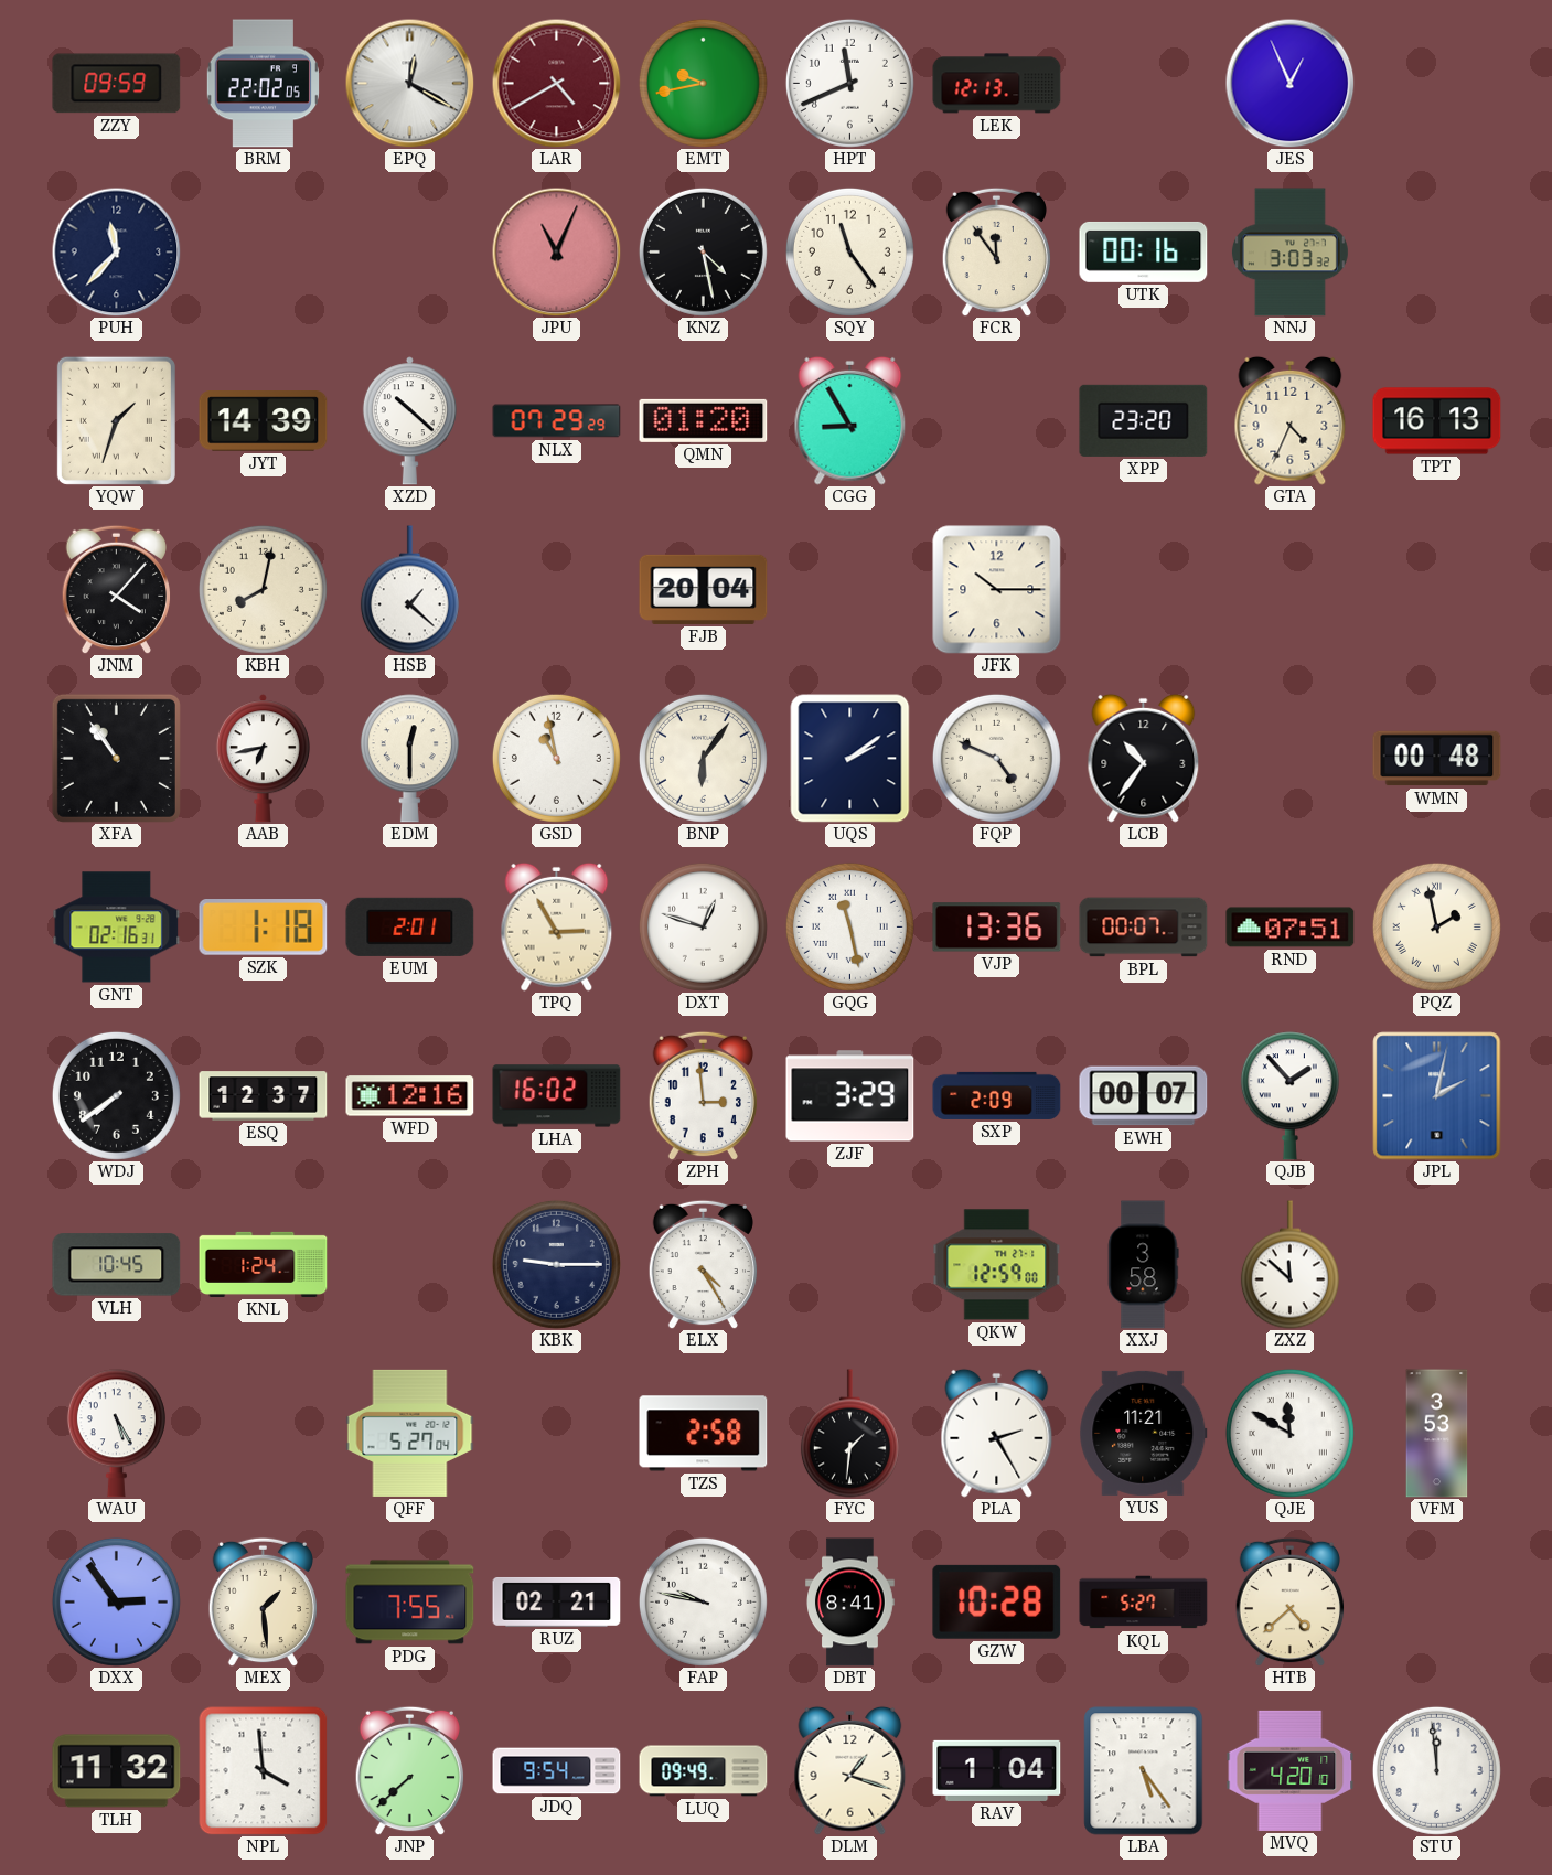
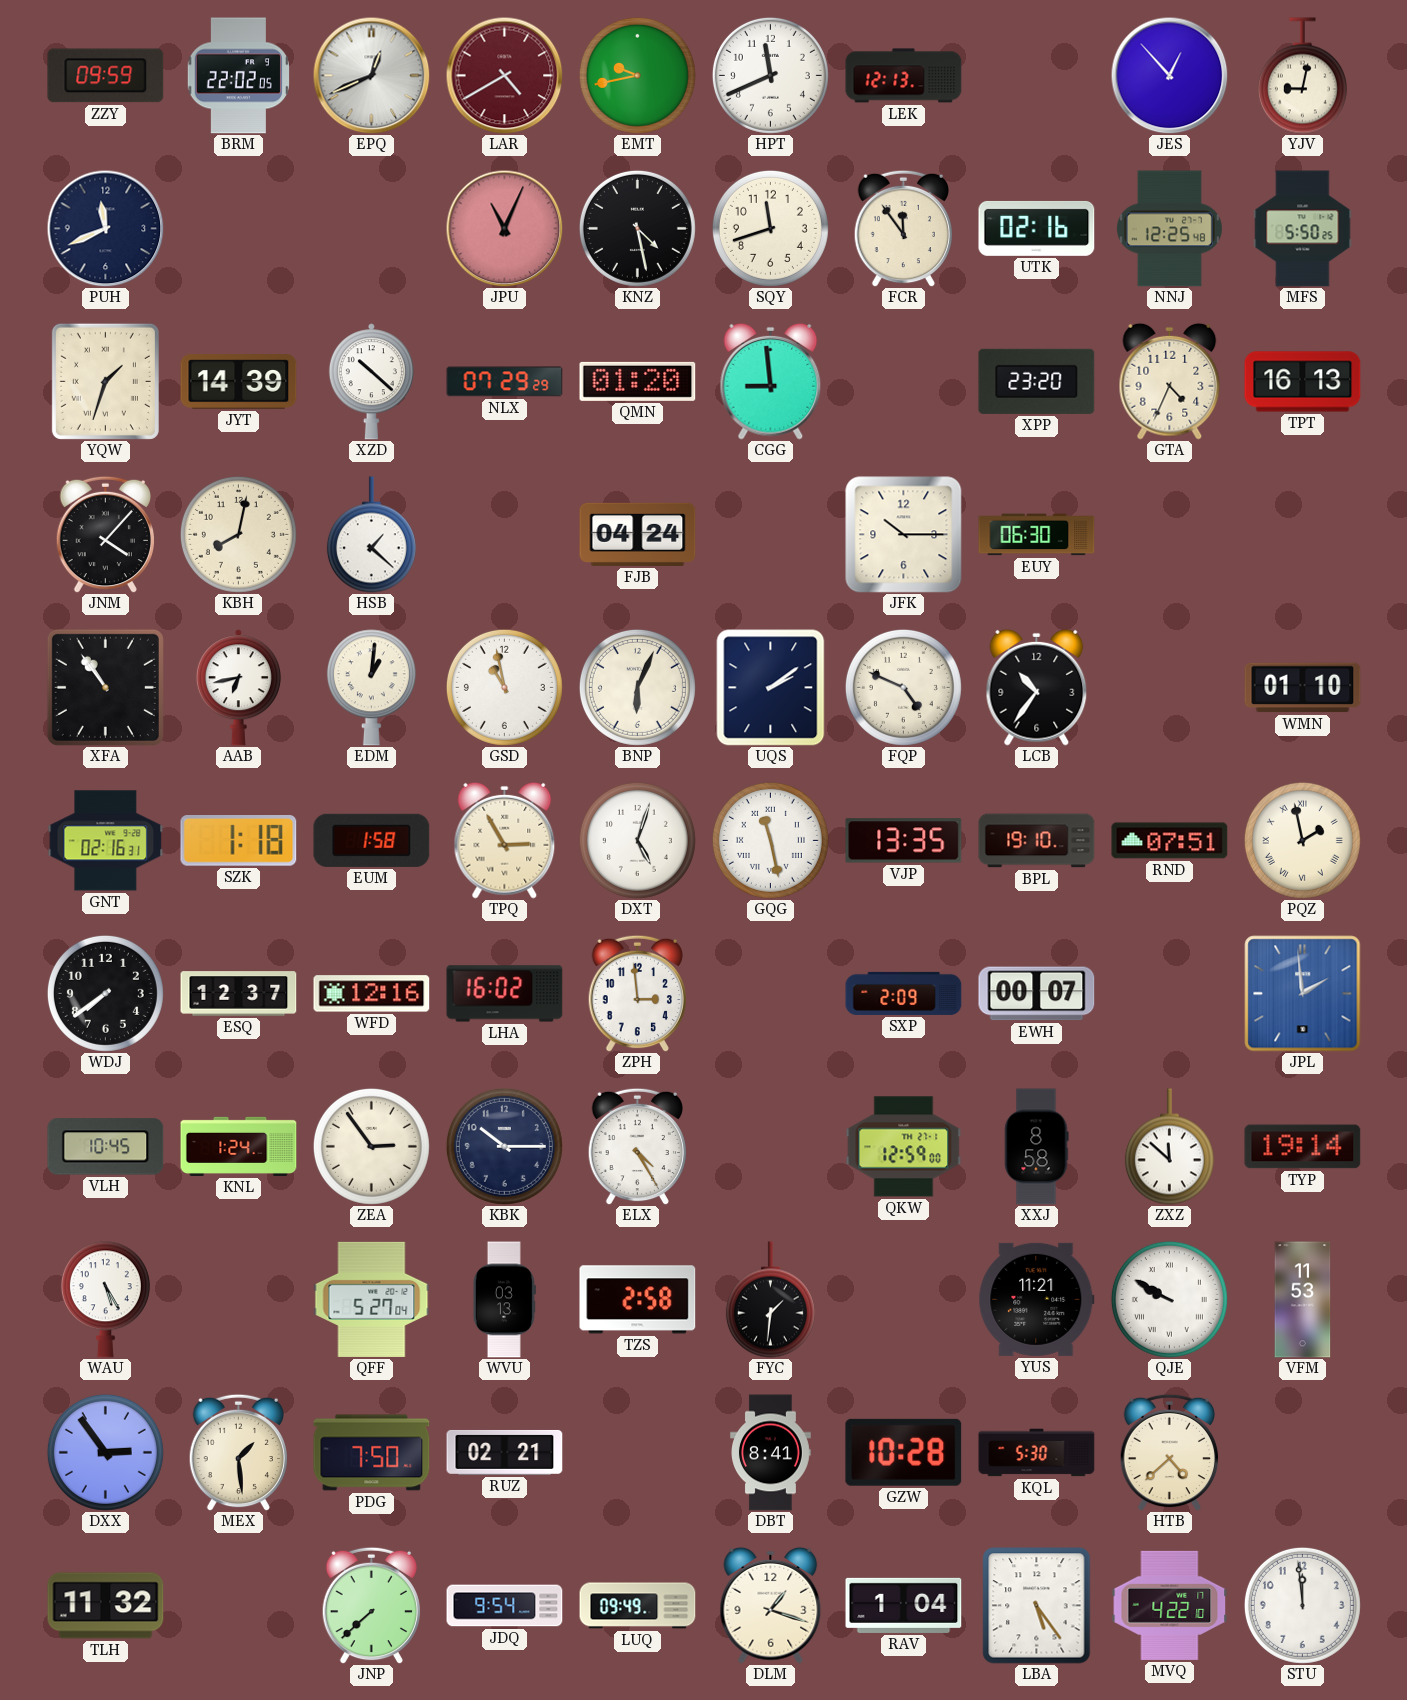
EPQ: 12:20 -> 12:41 (371, 75)
JES: 12:56 -> 12:53 (1169, 75)
YJV: none -> 9:02 (1302, 76)
PUH: 11:37 -> 11:41 (105, 228)
SQY: 11:24 -> 11:42 (770, 228)
UTK: 00:16 -> 02:16 (1037, 228)
NNJ: 3:03 -> 12:25 (1169, 229)
MFS: none -> 5:50 (1303, 229)
CGG: 8:55 -> 8:59 (771, 381)
FJB: 20:04 -> 04:24 (638, 534)
EUY: none -> 06:30 (1037, 535)
EDM: 12:30 -> 1:01 (371, 688)
BNP: 6:06 -> 6:04 (637, 687)
WMN: 00:48 -> 01:10 (1303, 688)
EUM: 2:01 -> 1:58 (372, 840)
DXT: 12:48 -> 5:03 (637, 840)
VJP: 13:36 -> 13:35 (904, 841)
BPL: 00:07 -> 19:10 (1037, 841)
ZJF: 3:29 -> none (850, 1096)
QJB: 1:53 -> none (1289, 1096)
JPL: 2:02 -> 1:59 (1303, 994)
ZEA: none -> 2:54 (371, 1146)
KBK: 9:15 -> 10:15 (504, 1146)
XXJ: 3:58 -> 8:58 (1037, 1147)
TYP: none -> 19:14 (1303, 1147)
WVU: none -> 03:13 (504, 1300)
PLA: 2:25 -> none (997, 1433)
QJE: 11:50 -> 9:50 (1169, 1299)
VFM: 3:53 -> 11:53 (1303, 1300)
PDG: 7:55 -> 7:50 (372, 1453)
FAP: 9:47 -> none (703, 1601)
KQL: 5:27 -> 5:30 (1037, 1453)
NPL: 3:59 -> none (263, 1770)
MVQ: 4:20 -> 4:22 (1170, 1605)
